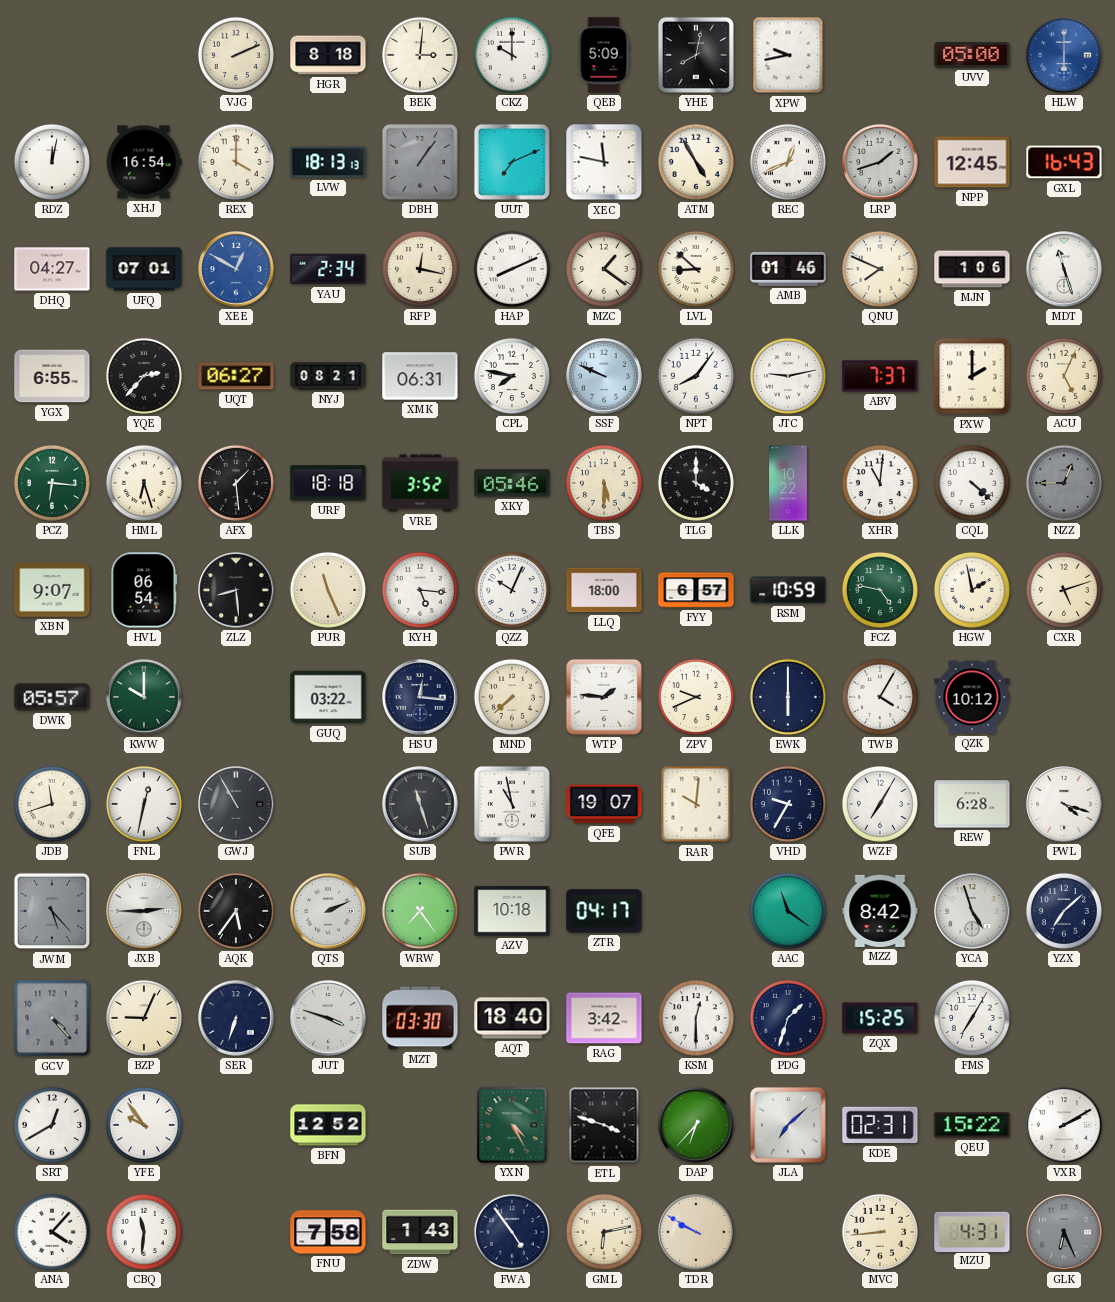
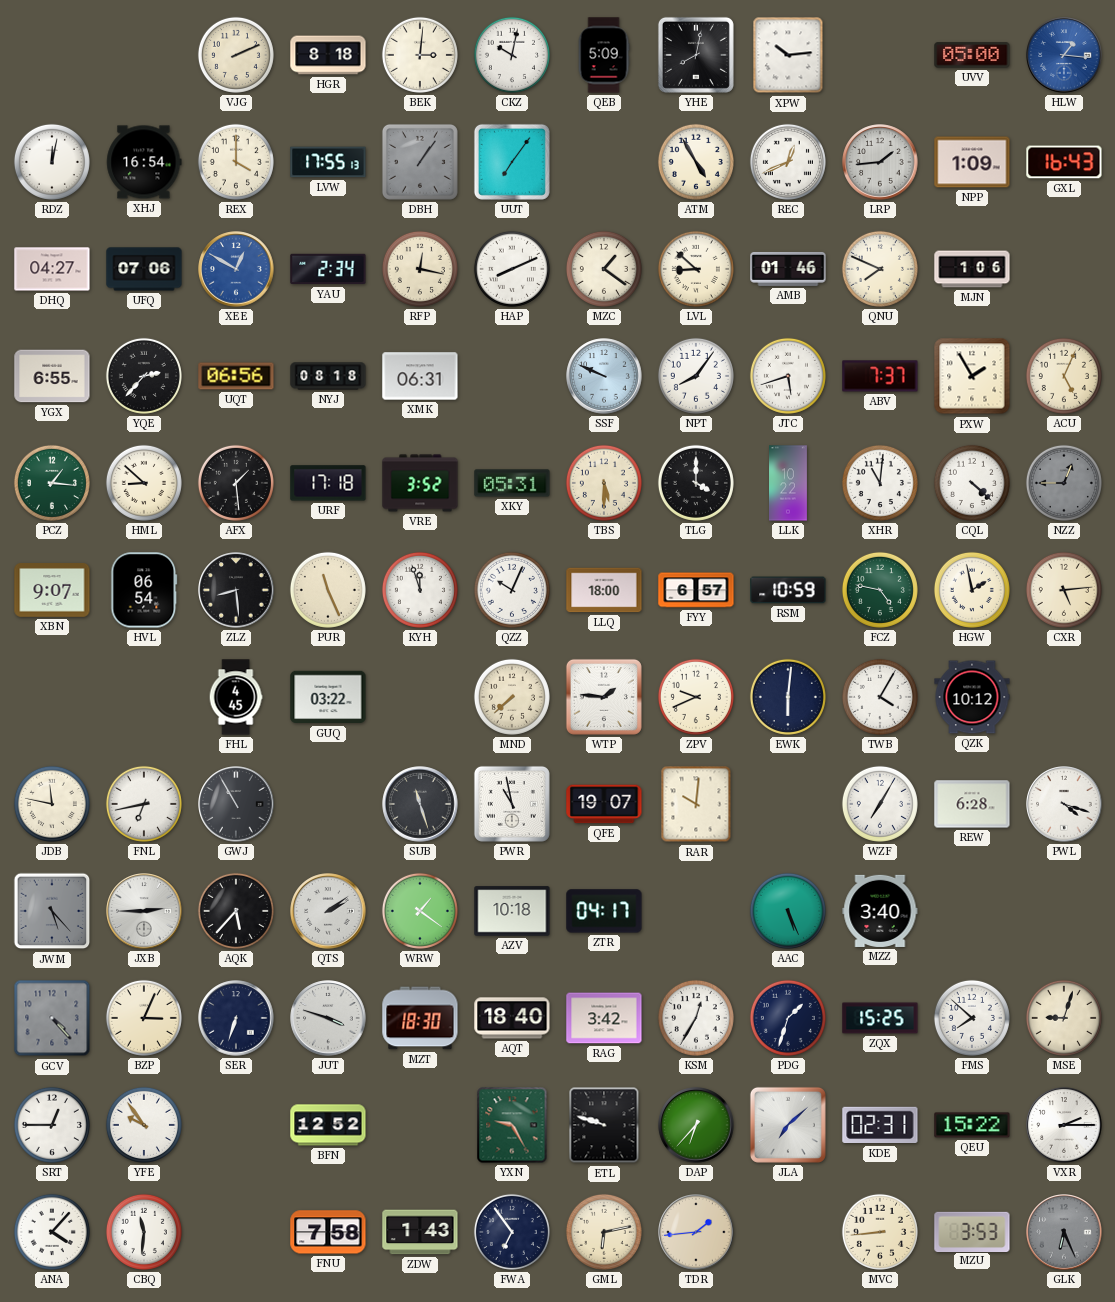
CKZ: 10:00 -> 10:02 (512, 55)
XPW: 9:43 -> 10:14 (788, 55)
HLW: 6:00 -> 1:16 (1064, 55)
LVW: 18:13 -> 17:55 (328, 162)
UUT: 7:11 -> 7:06 (512, 162)
XEC: 11:47 -> none (604, 162)
LRP: 1:42 -> 1:44 (880, 162)
NPP: 12:45 -> 1:09 (972, 162)
UFQ: 07:01 -> 07:06 (144, 269)
MDT: 11:27 -> none (1064, 269)
UQT: 06:27 -> 06:56 (236, 376)
NYJ: 08:21 -> 08:18 (328, 376)
CPL: 7:47 -> none (512, 376)
JTC: 9:13 -> 5:42 (788, 376)
PXW: 2:00 -> 1:55 (972, 376)
PCZ: 6:16 -> 1:16 (52, 483)
HML: 6:27 -> 8:52 (144, 483)
URF: 18:18 -> 17:18 (328, 483)
XKY: 05:46 -> 05:31 (512, 483)
KYH: 5:16 -> 11:57 (420, 590)
CXR: 5:12 -> 5:14 (1064, 590)
DWK: 05:57 -> none (52, 697)
KWW: 10:00 -> none (144, 697)
FHL: none -> 4:45 (236, 697)
HSU: 12:16 -> none (420, 697)
EWK: 6:00 -> 6:01 (788, 697)
JDB: 11:42 -> 11:47 (52, 804)
FNL: 12:32 -> 6:43 (144, 804)
VHD: 9:35 -> none (788, 804)
AQK: 5:36 -> 5:37 (236, 911)
QTS: 2:11 -> 2:09 (328, 911)
WRW: 7:24 -> 1:21 (420, 911)
AAC: 11:21 -> 5:26 (788, 911)
MZZ: 8:42 -> 3:40 (880, 911)
YCA: 4:57 -> none (972, 911)
YZX: 7:08 -> none (1064, 911)
BZP: 9:04 -> 3:04 (144, 1018)
MZT: 03:30 -> 18:30 (420, 1018)
KSM: 12:30 -> 12:35 (696, 1018)
FMS: 7:05 -> 7:52 (972, 1018)
MSE: none -> 9:03 (1064, 1018)
SRT: 12:40 -> 12:45 (52, 1125)
YXN: 4:25 -> 9:25 (512, 1125)
ETL: 3:48 -> 9:48 (604, 1125)
VXR: 2:10 -> 2:15 (1064, 1125)
FWA: 4:54 -> 6:54 (512, 1232)
TDR: 9:50 -> 1:44 (696, 1232)
MZU: 4:31 -> 3:53 (972, 1231)
